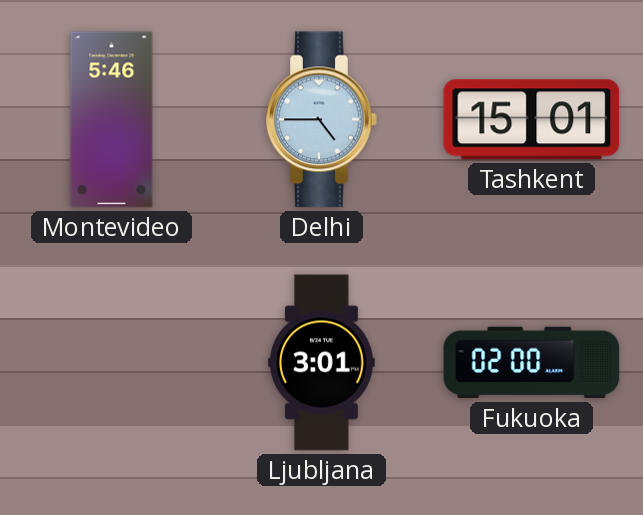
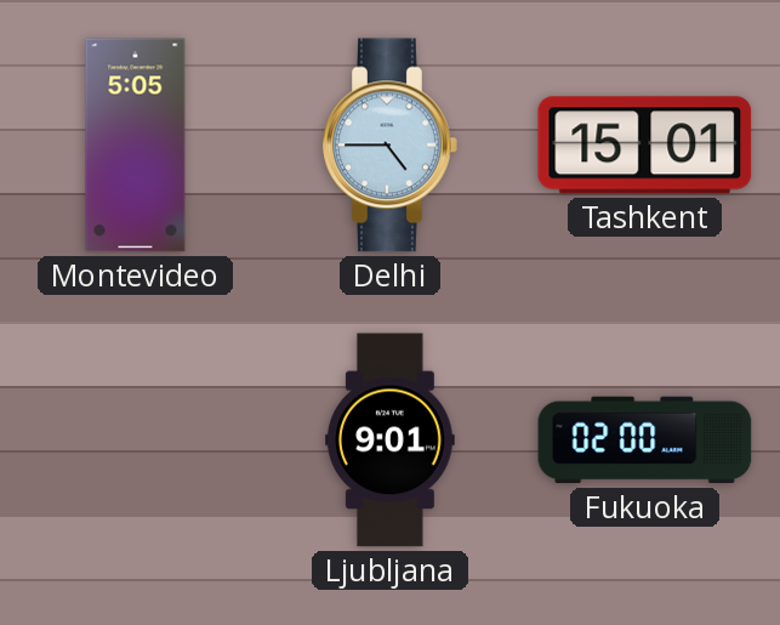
Montevideo: 5:46 -> 5:05 (136, 146)
Ljubljana: 3:01 -> 9:01 (391, 441)
